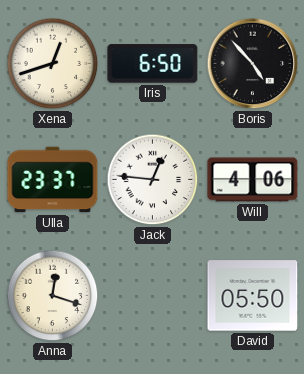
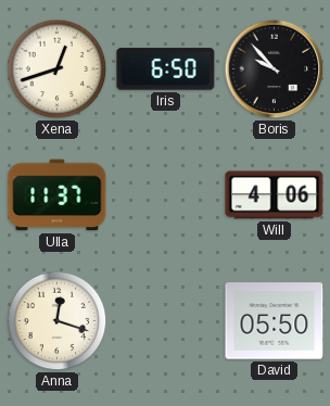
Boris: 4:53 -> 9:53 (275, 69)
Ulla: 23:37 -> 11:37 (58, 195)
Jack: 12:46 -> none (153, 180)
